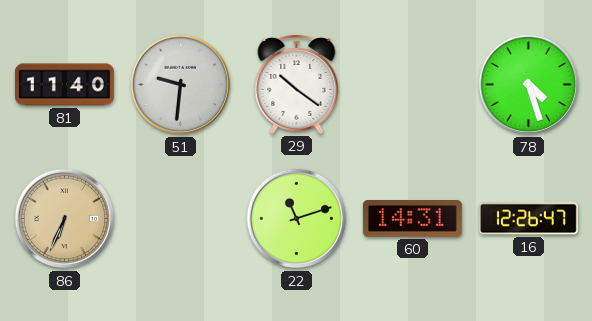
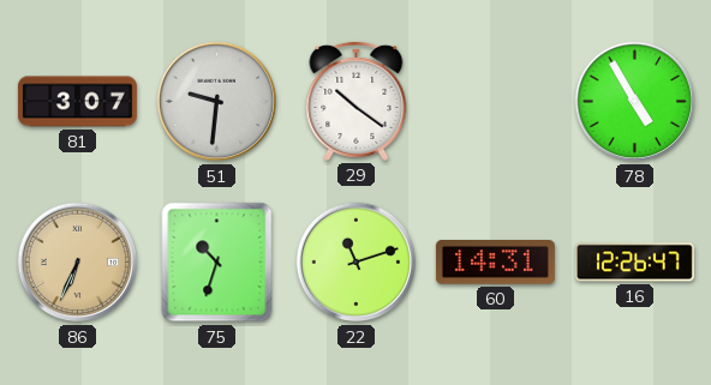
81: 11:40 -> 3:07 (77, 102)
78: 4:27 -> 4:55 (635, 102)
75: none -> 10:33 (217, 263)
